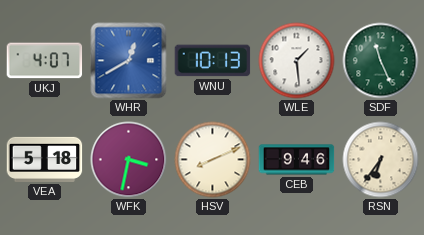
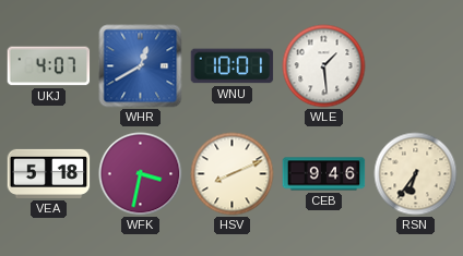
WNU: 10:13 -> 10:01 (233, 66)
SDF: 11:26 -> none (381, 61)
